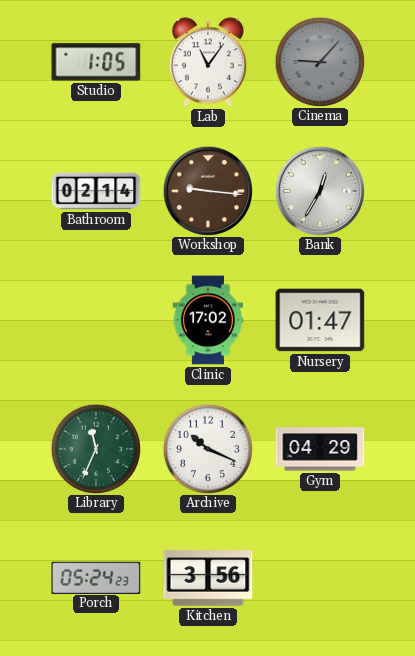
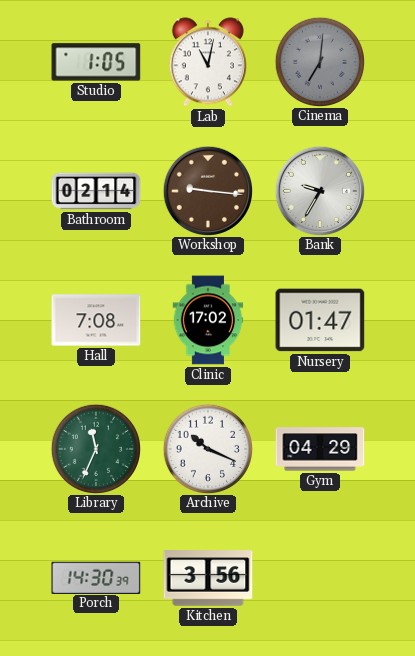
Lab: 11:06 -> 11:02 (208, 62)
Cinema: 9:07 -> 7:01 (319, 61)
Bank: 12:35 -> 9:35 (319, 190)
Hall: none -> 7:08 (96, 320)
Porch: 05:24 -> 14:30 (96, 577)
